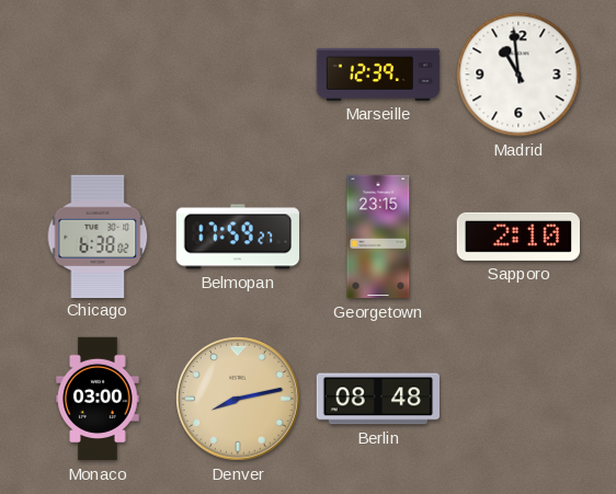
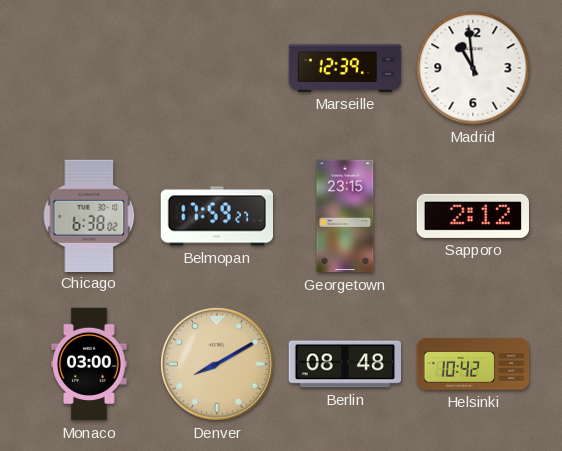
Sapporo: 2:10 -> 2:12 (472, 216)
Denver: 8:13 -> 8:10 (217, 364)
Helsinki: none -> 10:42 (473, 364)
